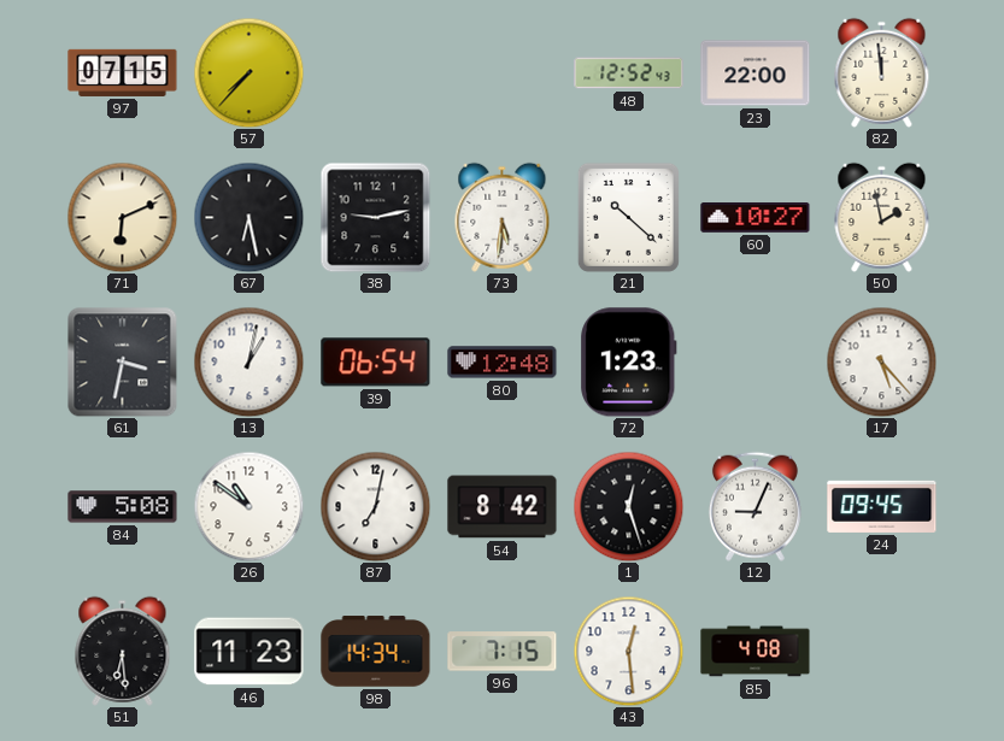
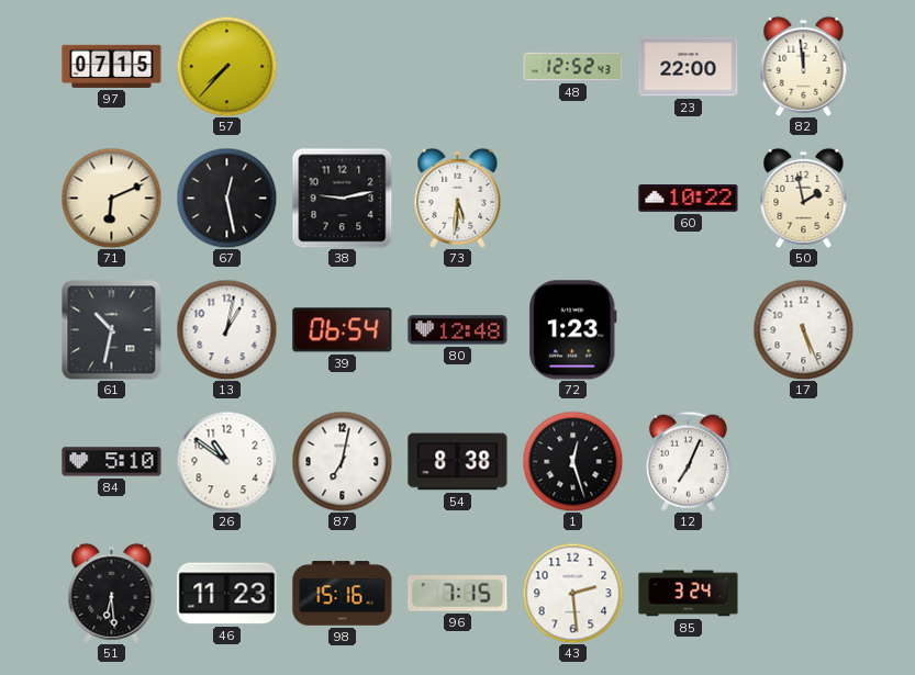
67: 6:28 -> 12:28 (226, 198)
21: 10:22 -> none (628, 217)
60: 10:27 -> 10:22 (689, 199)
61: 3:32 -> 10:32 (111, 329)
17: 5:23 -> 5:26 (803, 329)
84: 5:08 -> 5:10 (112, 462)
54: 8:42 -> 8:38 (458, 462)
12: 9:04 -> 7:04 (688, 461)
24: 09:45 -> none (882, 506)
98: 14:34 -> 15:16 (343, 594)
43: 12:29 -> 2:29 (572, 593)
85: 4:08 -> 3:24 (689, 594)
